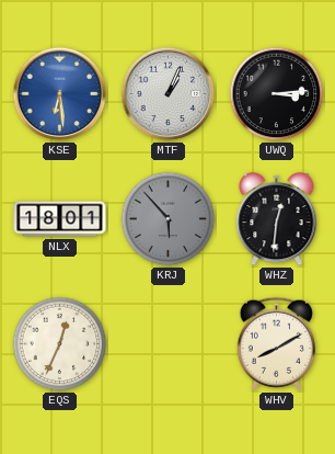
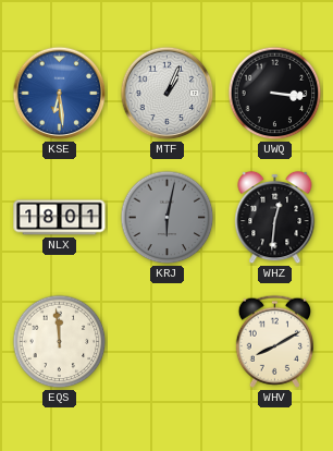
UWQ: 3:14 -> 3:16 (275, 94)
KRJ: 5:53 -> 6:02 (168, 218)
EQS: 12:34 -> 11:59 (60, 342)
